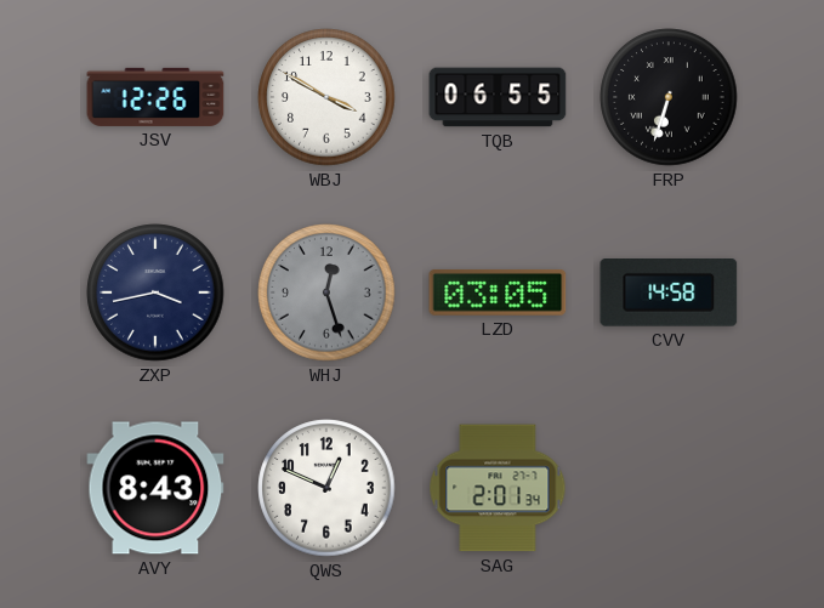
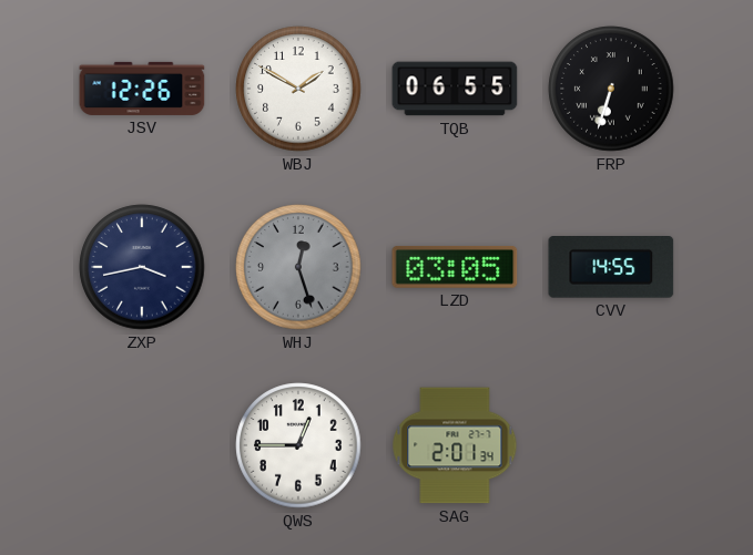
WBJ: 3:50 -> 1:50 (298, 89)
CVV: 14:58 -> 14:55 (611, 267)
AVY: 8:43 -> none (155, 488)
QWS: 12:49 -> 12:45 (298, 445)
